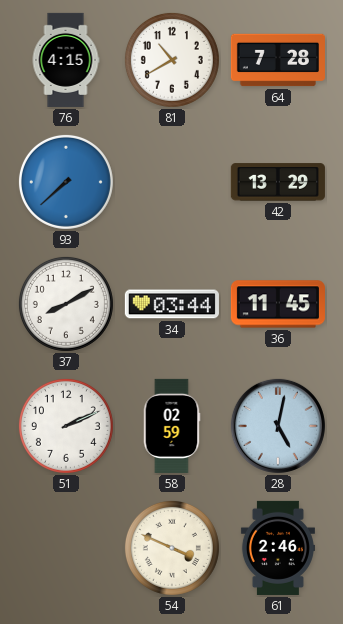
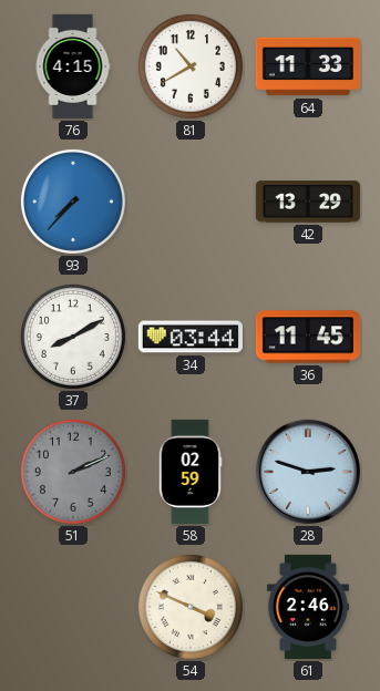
64: 7:28 -> 11:33 (308, 66)
93: 7:38 -> 7:37 (73, 202)
51 dial: white -> grey (73, 472)
28: 5:02 -> 2:48 (308, 472)
